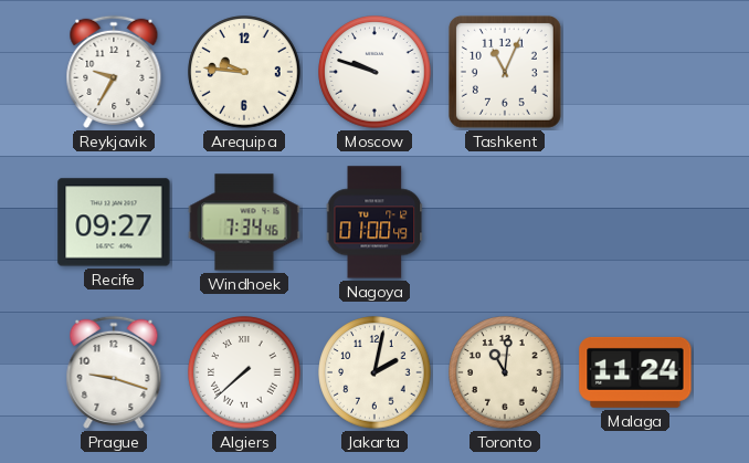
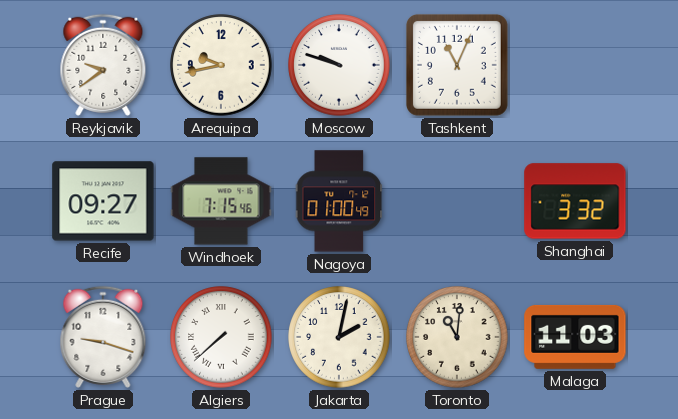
Reykjavik: 9:35 -> 9:39 (103, 65)
Arequipa: 9:46 -> 9:43 (221, 65)
Windhoek: 7:34 -> 7:15 (221, 201)
Shanghai: none -> 3:32 (575, 201)
Malaga: 11:24 -> 11:03 (575, 337)
